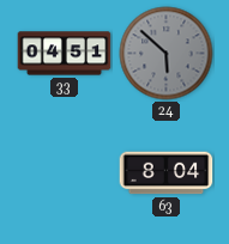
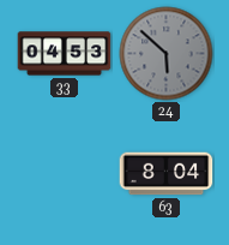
33: 04:51 -> 04:53 (65, 54)
